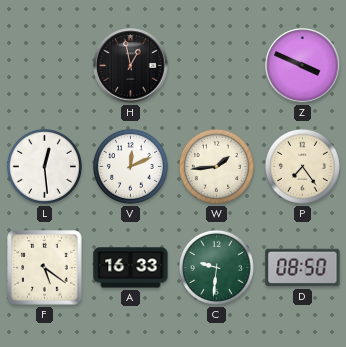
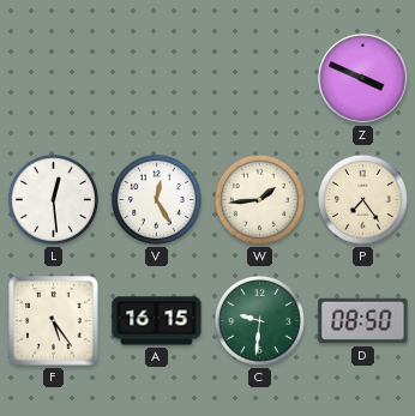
H: 12:58 -> none (131, 66)
V: 12:11 -> 12:25 (156, 199)
F: 5:21 -> 5:24 (54, 321)
A: 16:33 -> 16:15 (157, 321)
